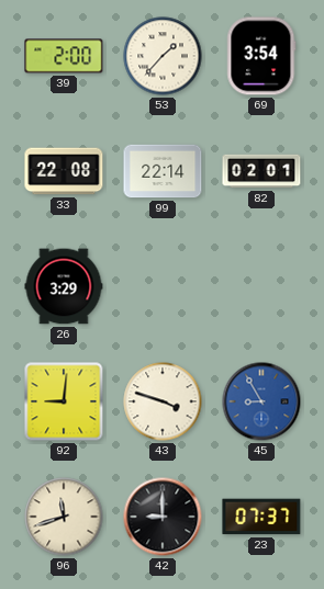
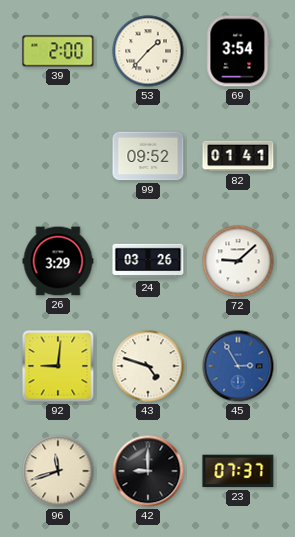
33: 22:08 -> none (64, 171)
99: 22:14 -> 09:52 (148, 156)
82: 02:01 -> 01:41 (238, 156)
24: none -> 03:26 (148, 261)
72: none -> 9:08 (238, 261)
43: 3:48 -> 4:48 (148, 366)
45: 8:55 -> 2:55 (238, 366)
